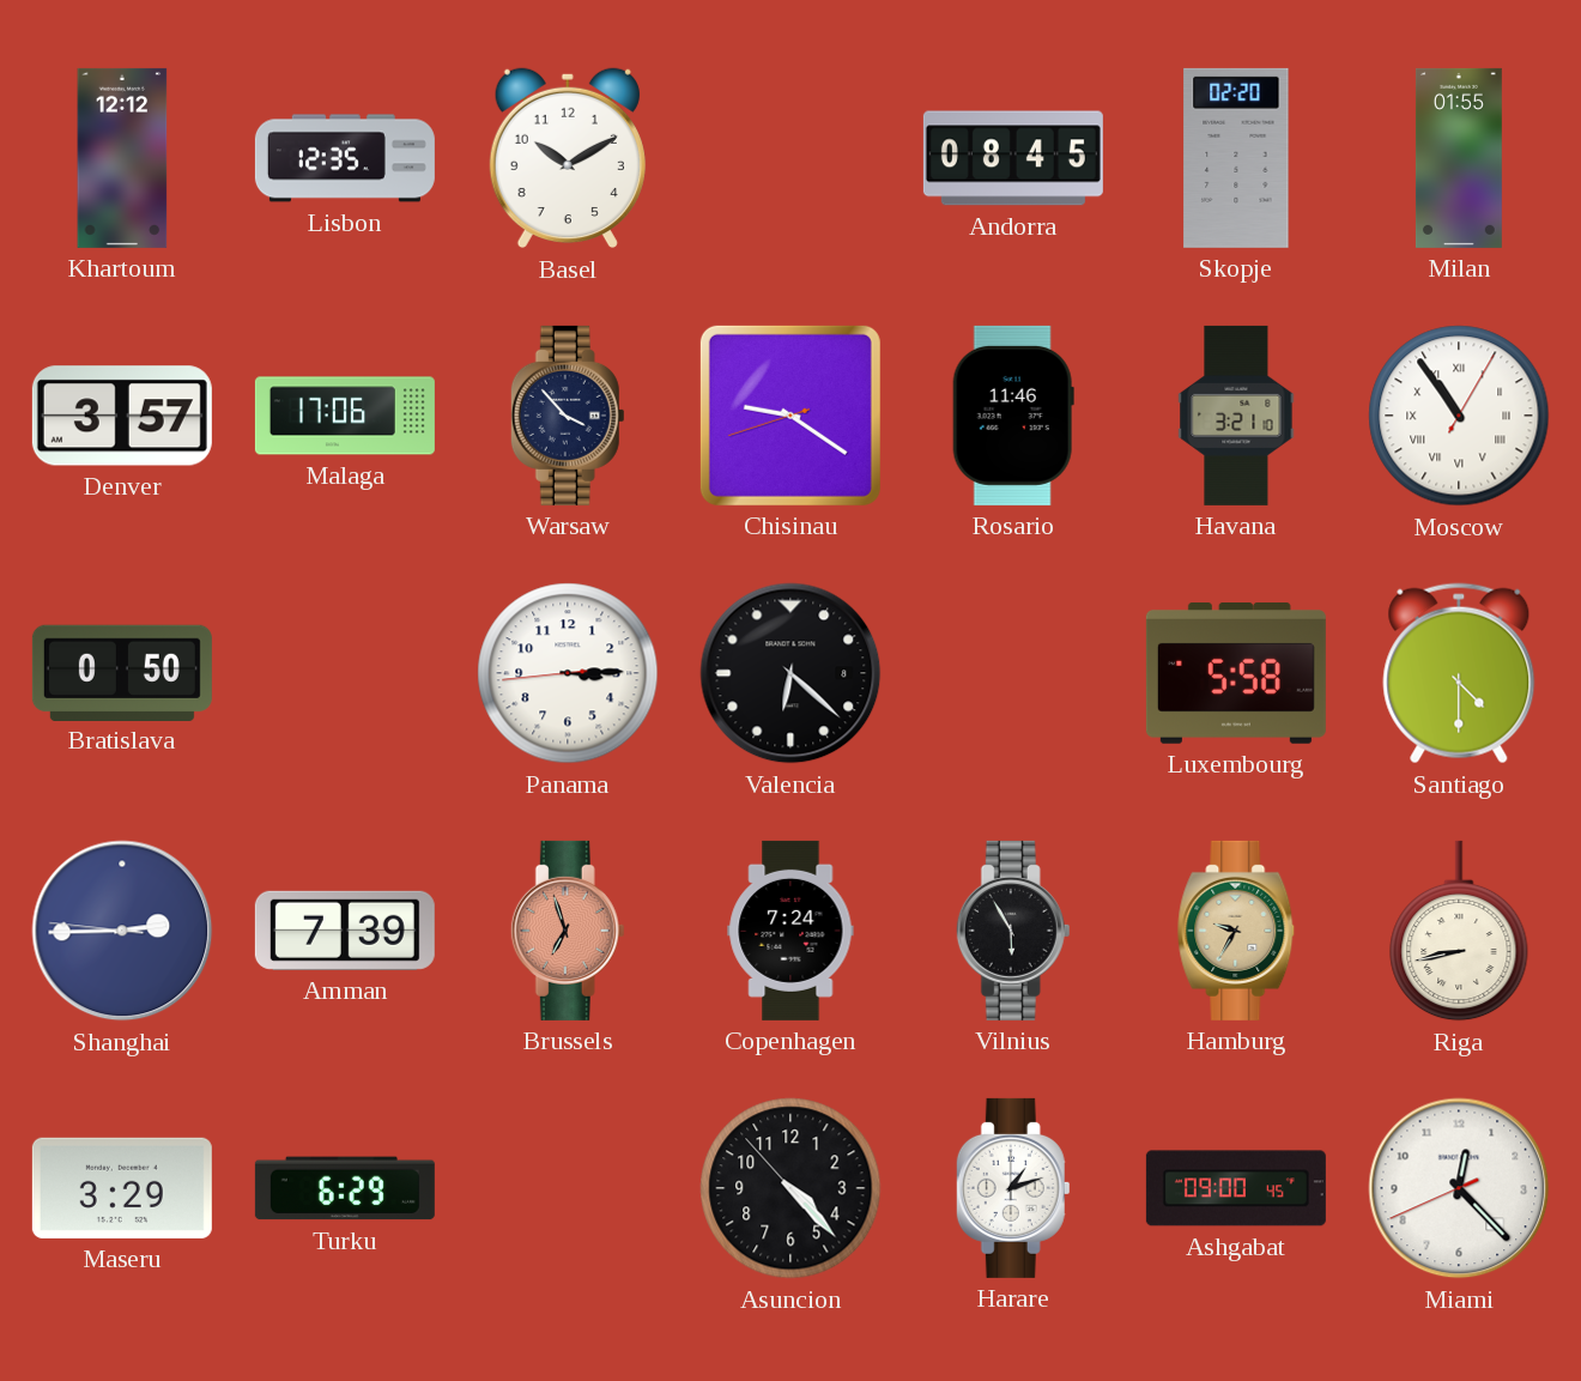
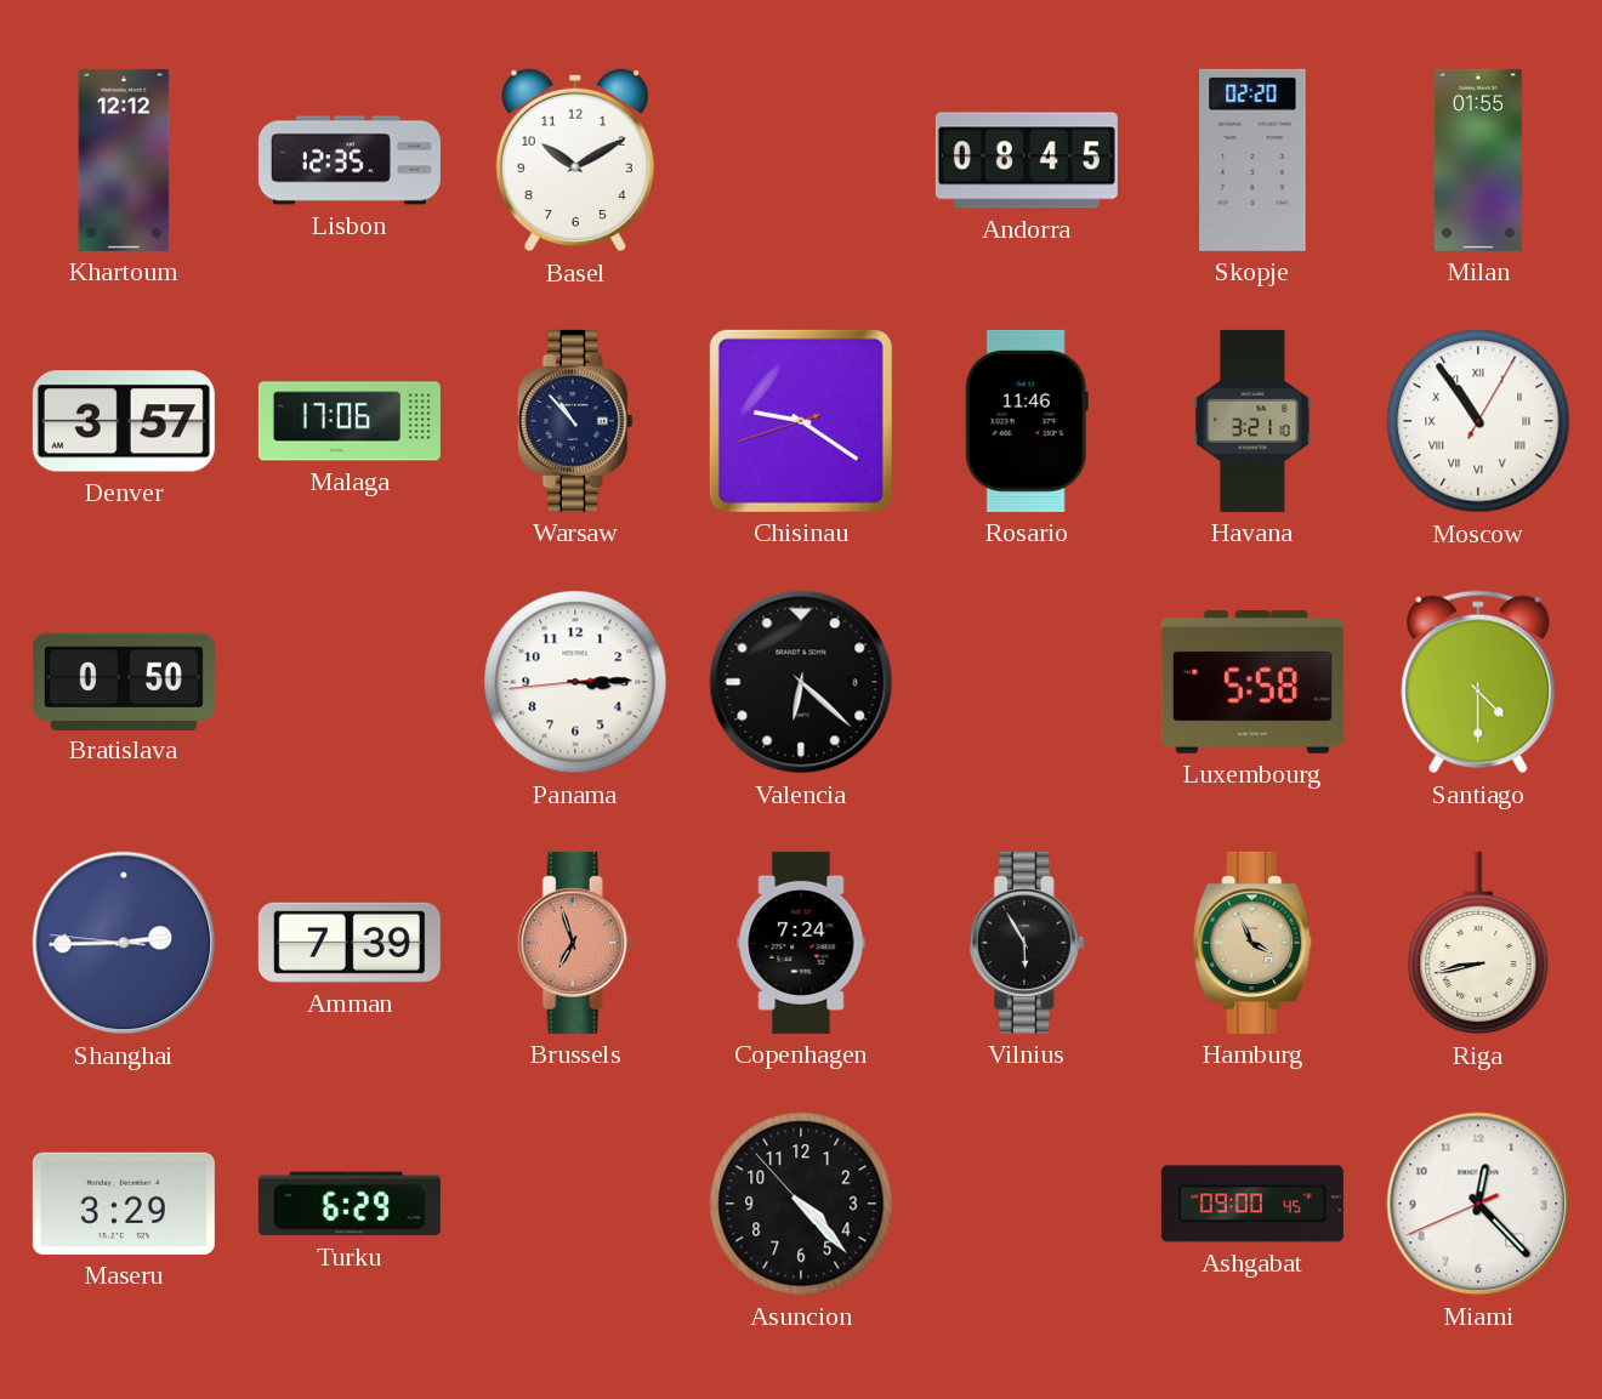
Warsaw: 3:53 -> 10:53 (575, 421)
Hamburg: 9:35 -> 3:56 (1252, 943)
Harare: 1:12 -> none (1013, 1188)
